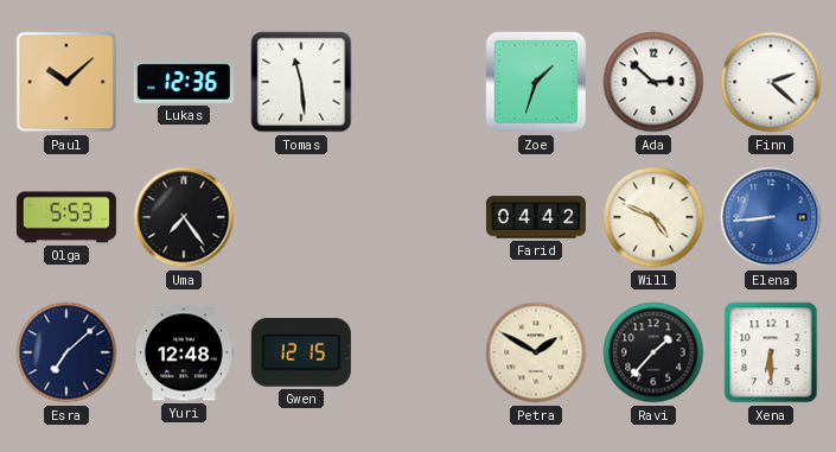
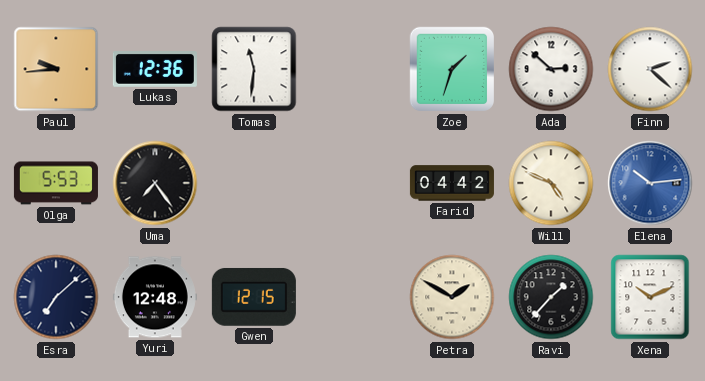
Paul: 10:08 -> 9:44 (56, 69)
Tomas: 11:29 -> 11:31 (254, 69)
Elena: 8:44 -> 10:14 (650, 183)
Xena: 6:30 -> 10:11 (650, 297)
